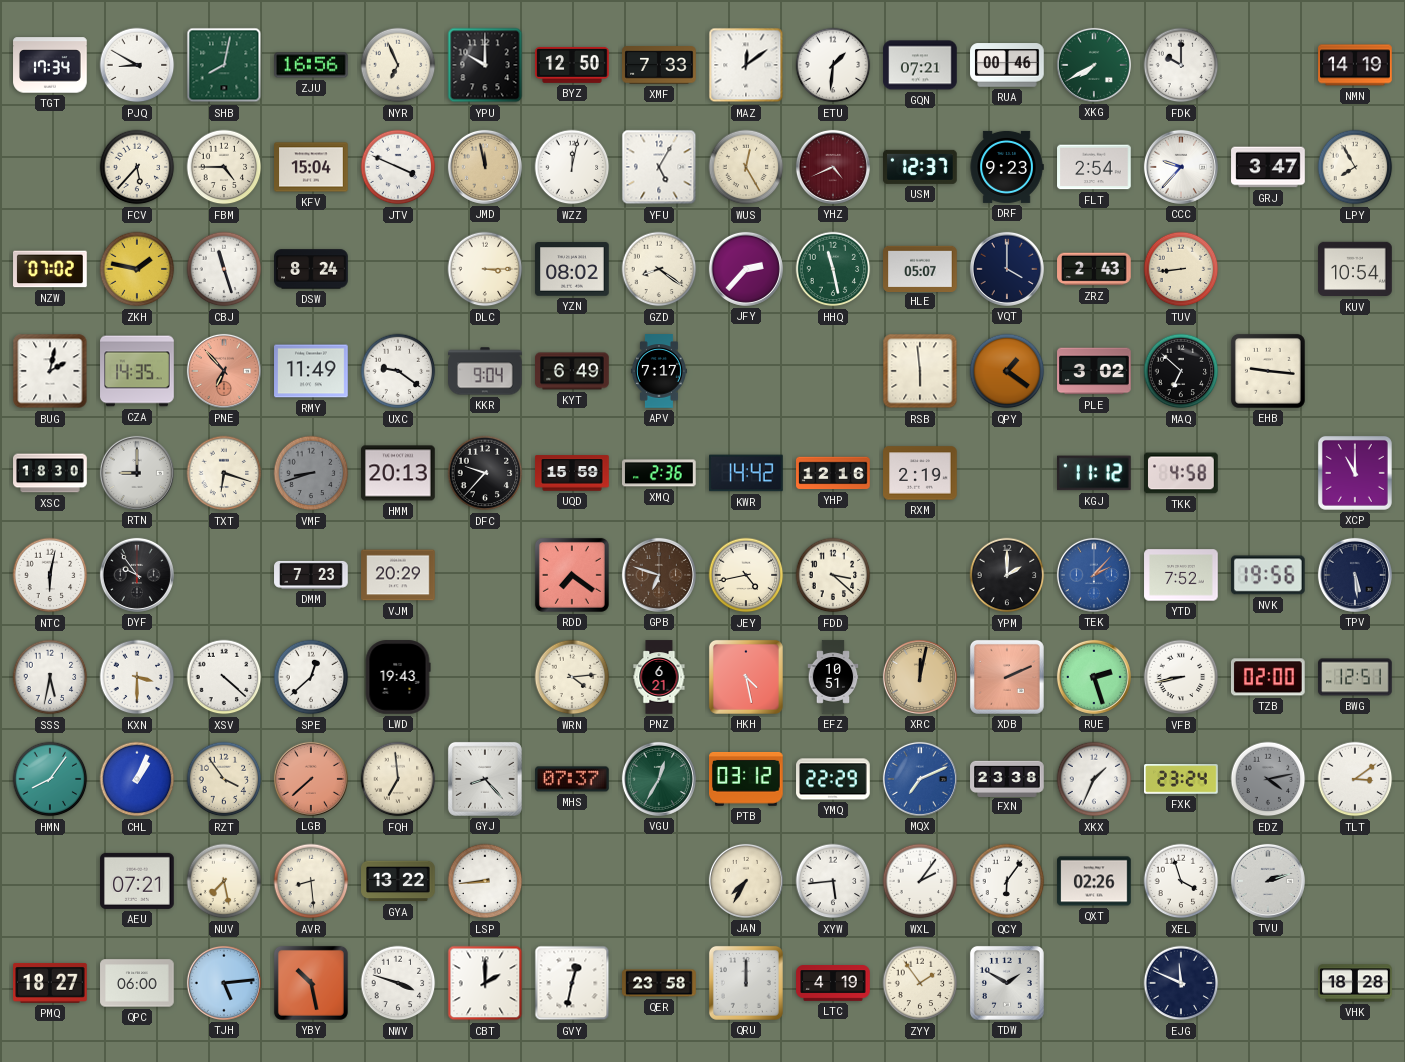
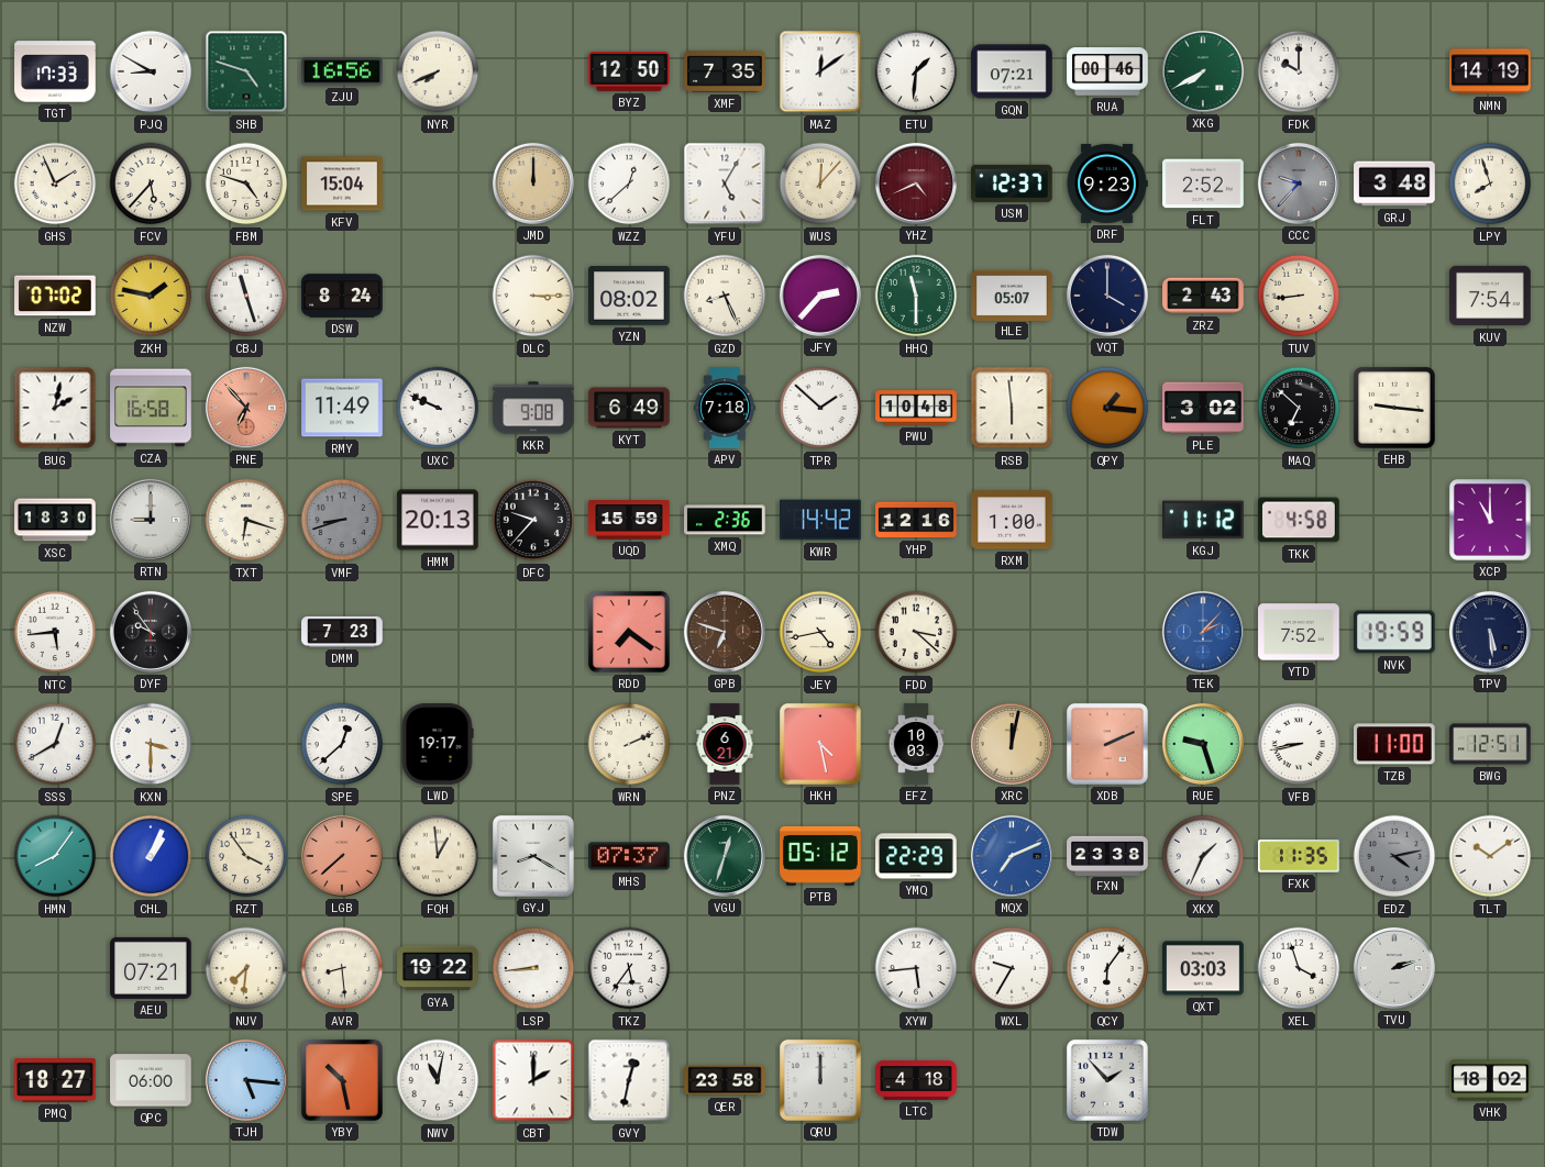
TGT: 17:34 -> 17:33 (55, 71)
SHB: 8:02 -> 4:48 (246, 71)
NYR: 6:56 -> 7:41 (438, 71)
YPU: 10:00 -> none (485, 65)
XMF: 7:33 -> 7:35 (725, 71)
GHS: none -> 1:56 (55, 184)
FBM: 4:45 -> 4:48 (246, 184)
JTV: 3:49 -> none (398, 167)
JMD: 11:58 -> 12:00 (533, 184)
WZZ: 12:02 -> 12:38 (629, 184)
WUS: 12:25 -> 12:07 (820, 184)
FLT: 2:54 -> 2:52 (1203, 184)
CCC dial: white -> grey (1299, 184)
GRJ: 3:47 -> 3:48 (1394, 184)
LPY: 7:55 -> 7:57 (1490, 184)
GZD: 8:21 -> 8:26 (725, 296)
HHQ: 11:28 -> 11:30 (916, 296)
KUV: 10:54 -> 7:54 (1490, 296)
CZA: 14:35 -> 16:58 (151, 408)
UXC: 9:21 -> 9:49 (438, 408)
KKR: 9:04 -> 9:08 (533, 408)
APV: 7:17 -> 7:18 (725, 408)
TPR: none -> 1:52 (820, 408)
PWU: none -> 10:48 (916, 408)
QPY: 1:21 -> 1:16 (1107, 408)
RXM: 2:19 -> 1:00 (1012, 520)
NTC: 6:02 -> 5:44 (55, 632)
VJM: 20:29 -> none (398, 575)
YPM: 2:00 -> none (1007, 575)
NVK: 19:56 -> 19:59 (1394, 632)
SSS: 5:32 -> 12:40 (55, 744)
XSV: 4:22 -> none (224, 677)
LWD: 19:43 -> 19:17 (438, 744)
WRN: 4:14 -> 2:11 (629, 744)
EFZ: 10:51 -> 10:03 (916, 744)
RUE: 2:27 -> 9:27 (1203, 744)
TZB: 02:00 -> 11:00 (1395, 744)
FQH: 6:59 -> 12:59 (438, 856)
GYJ: 8:23 -> 8:20 (533, 856)
VGU: 12:35 -> 12:33 (725, 856)
PTB: 03:12 -> 05:12 (821, 856)
FXK: 23:24 -> 11:35 (1299, 856)
TLT: 3:09 -> 10:09 (1490, 856)
NUV: 7:28 -> 7:31 (246, 968)
GYA: 13:22 -> 19:22 (438, 968)
TKZ: none -> 5:36 (629, 968)
JAN: 7:35 -> none (746, 881)
WXL: 2:06 -> 9:35 (1012, 968)
QXT: 02:26 -> 03:03 (1203, 968)
TJH: 5:14 -> 5:16 (246, 1080)
NWV: 3:48 -> 11:02 (438, 1080)
LTC: 4:19 -> 4:18 (916, 1080)
ZYY: 1:54 -> none (920, 983)
TDW: 1:50 -> 1:53 (1107, 1080)
EJG: 11:49 -> none (1181, 983)
VHK: 18:28 -> 18:02 (1490, 1080)
